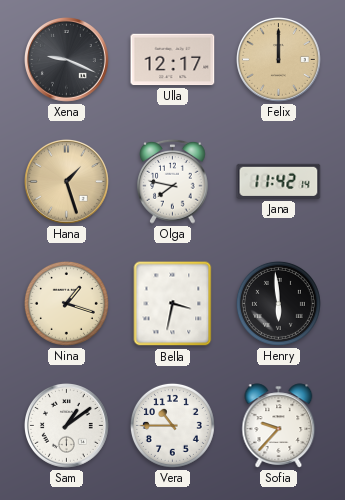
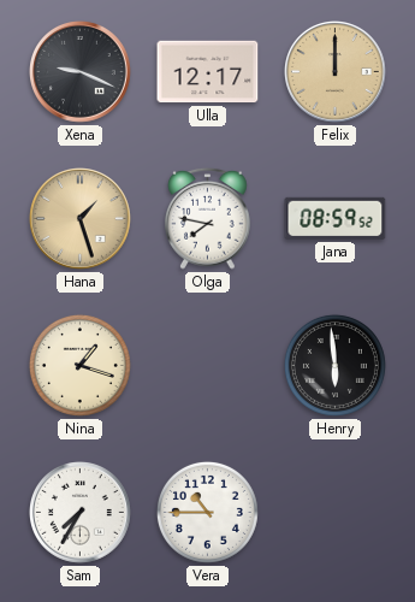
Jana: 11:42 -> 08:59 (336, 218)
Bella: 3:32 -> none (173, 304)
Sam: 1:09 -> 7:35 (81, 513)
Sofia: 9:37 -> none (279, 426)
